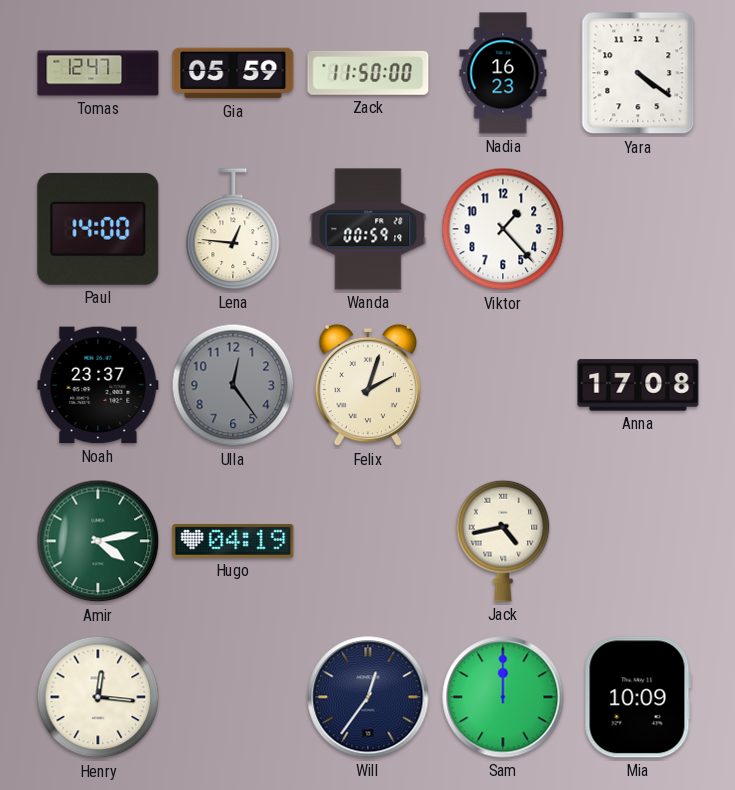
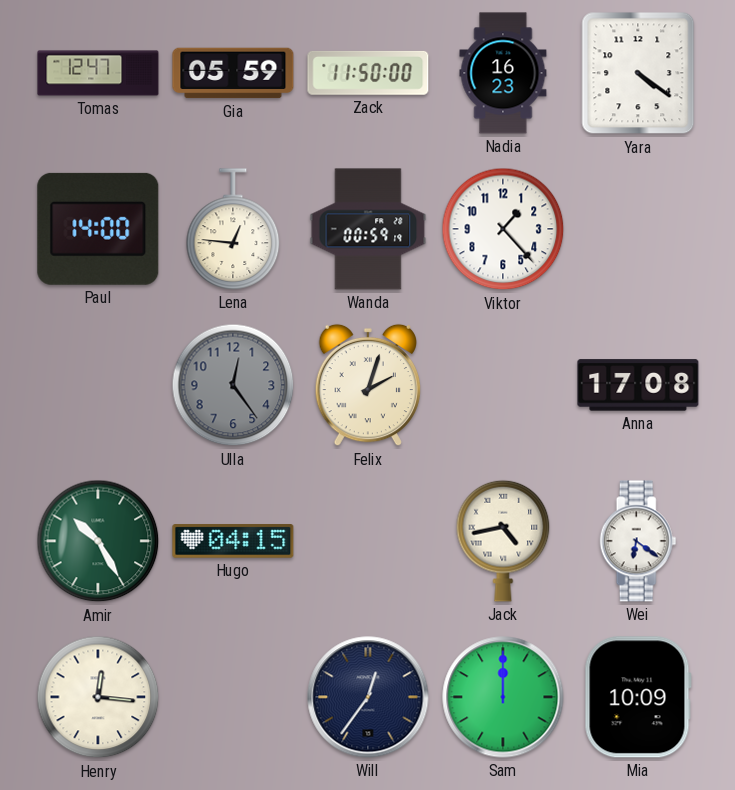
Noah: 23:37 -> none (98, 385)
Amir: 4:13 -> 10:25 (98, 541)
Hugo: 04:19 -> 04:15 (233, 541)
Wei: none -> 6:21 (638, 541)
